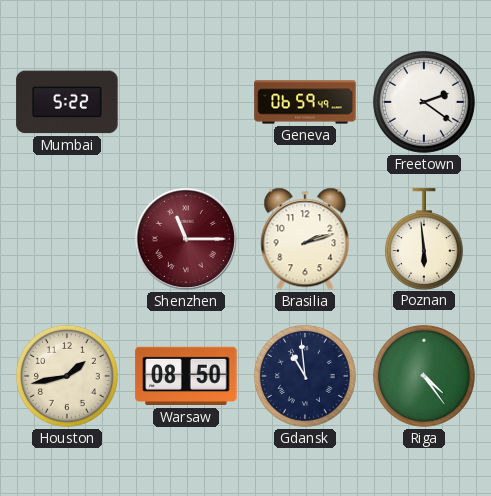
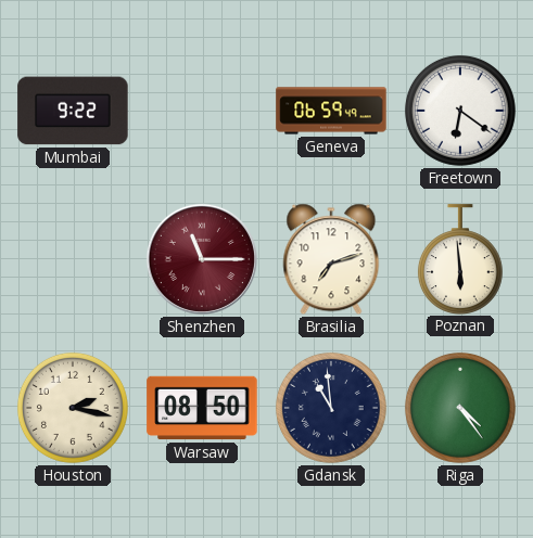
Mumbai: 5:22 -> 9:22 (73, 111)
Freetown: 2:21 -> 6:21 (460, 111)
Brasilia: 2:12 -> 7:12 (331, 259)
Houston: 1:43 -> 2:17 (73, 408)
